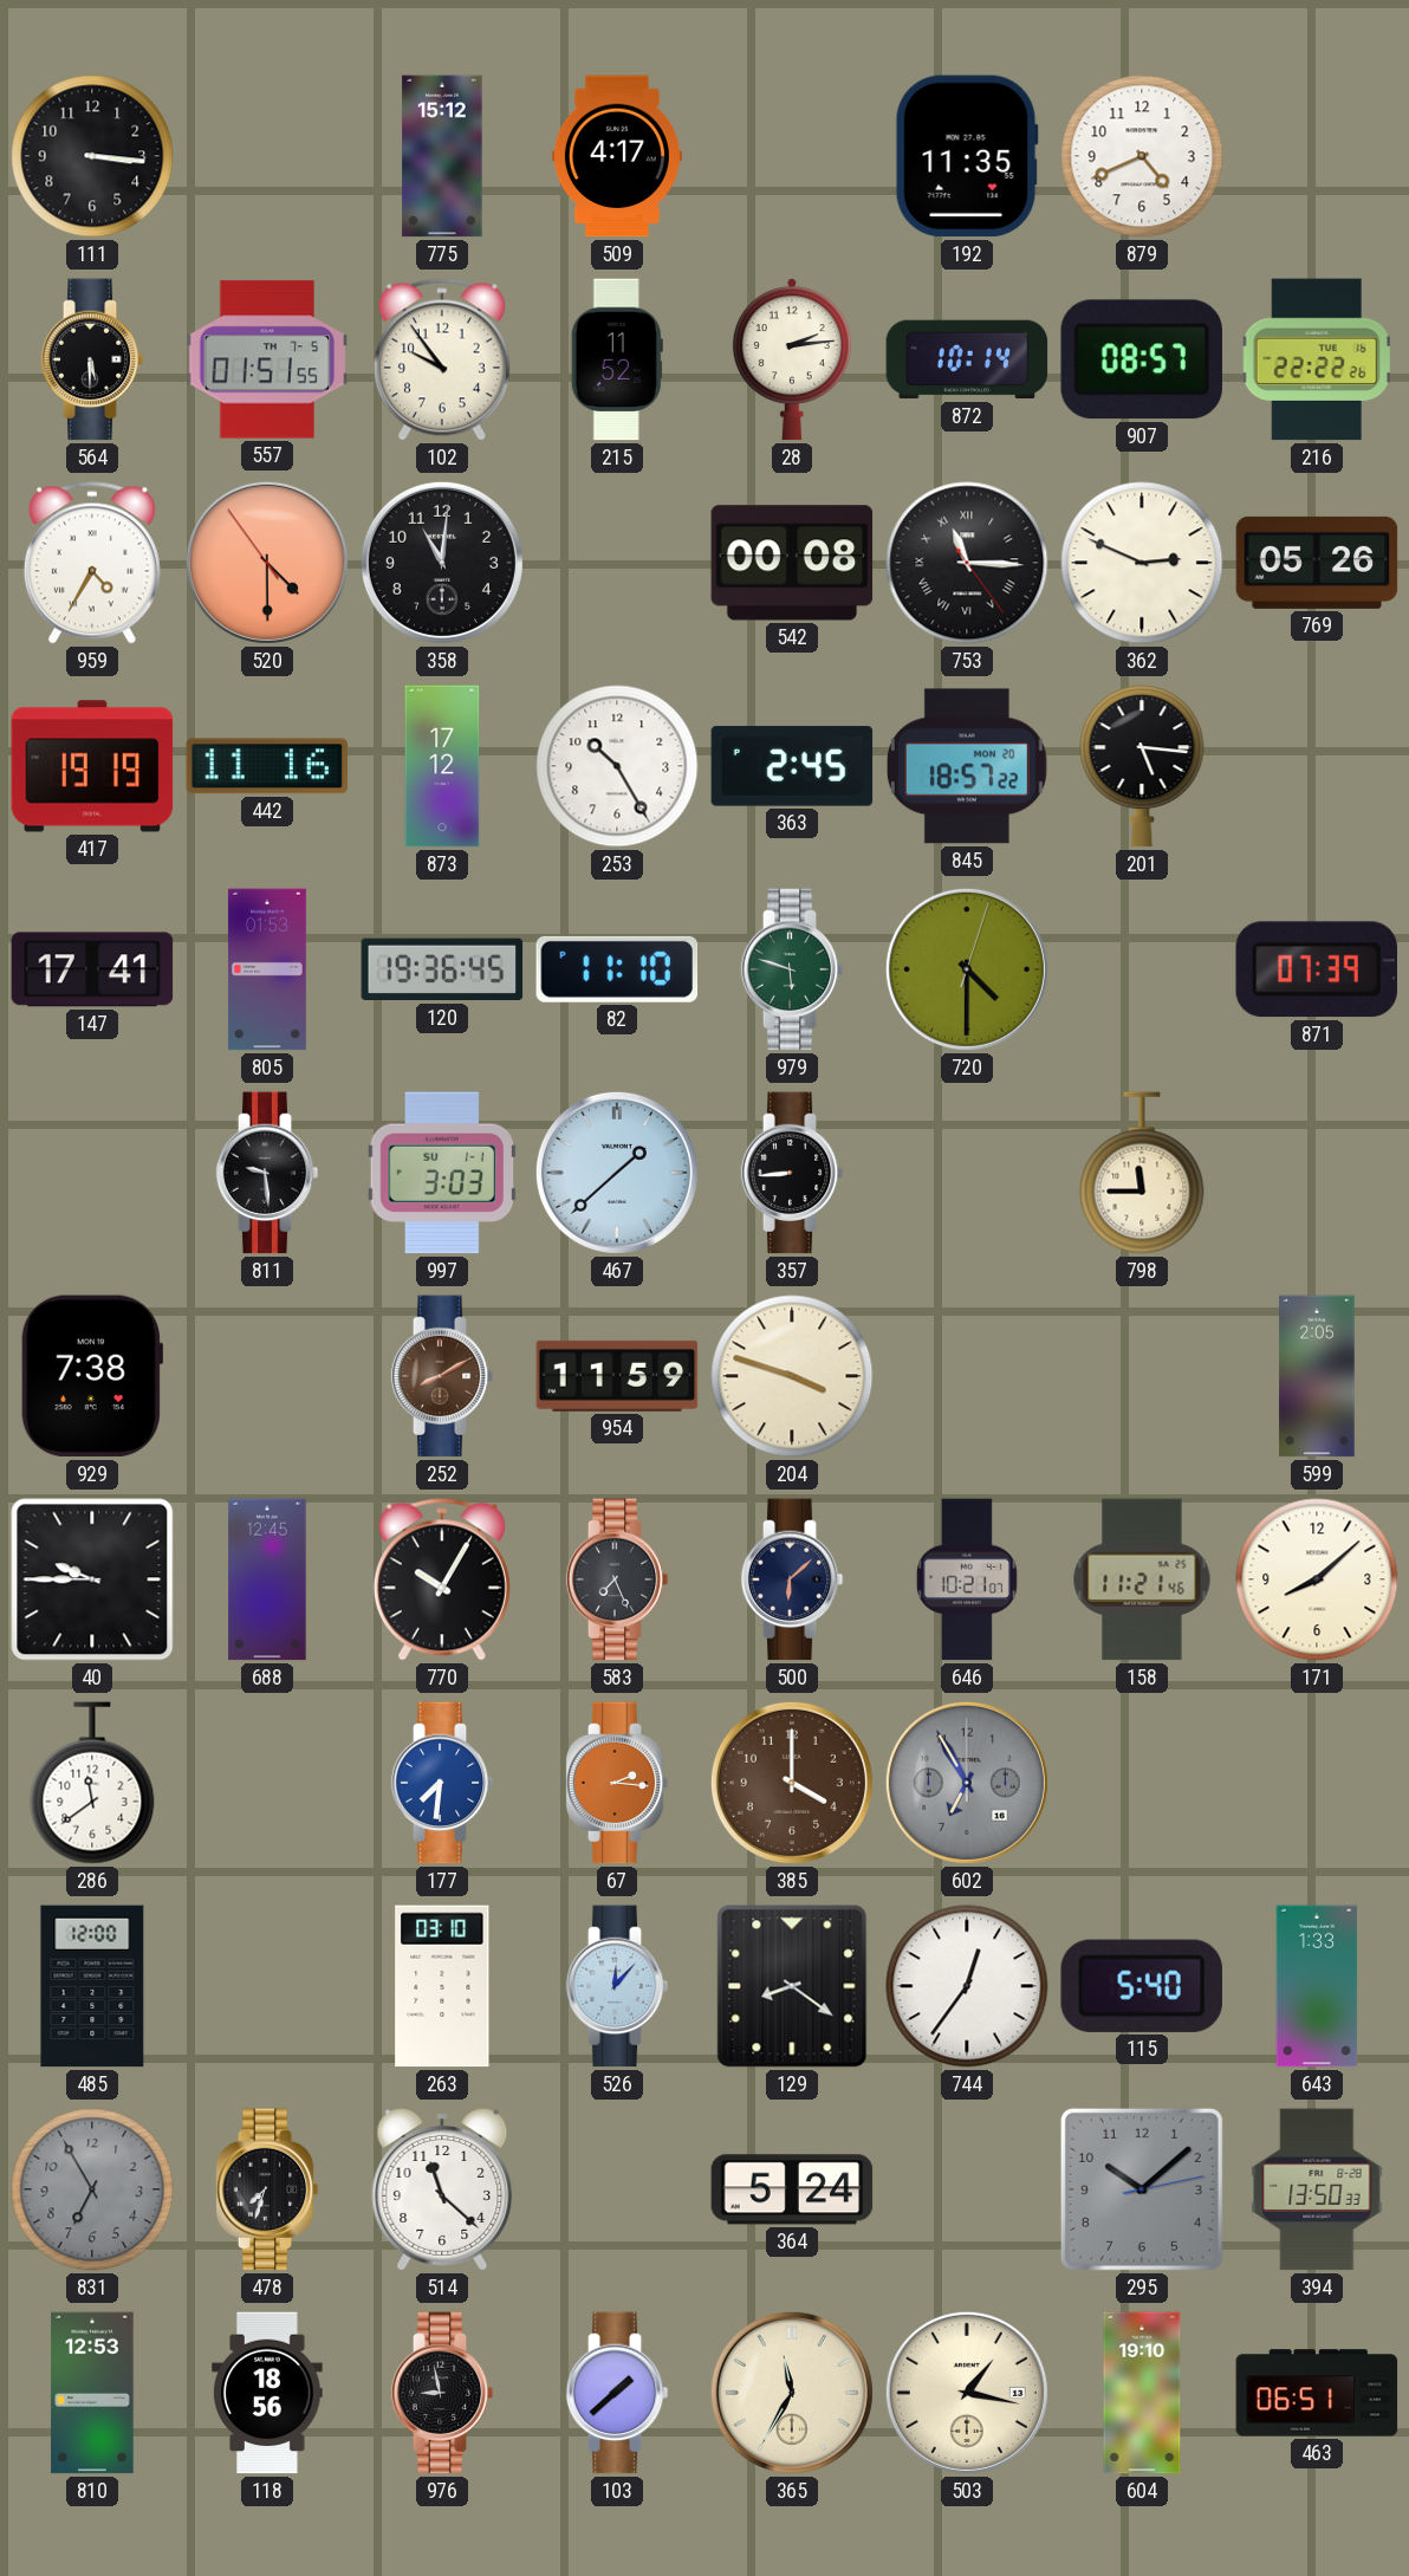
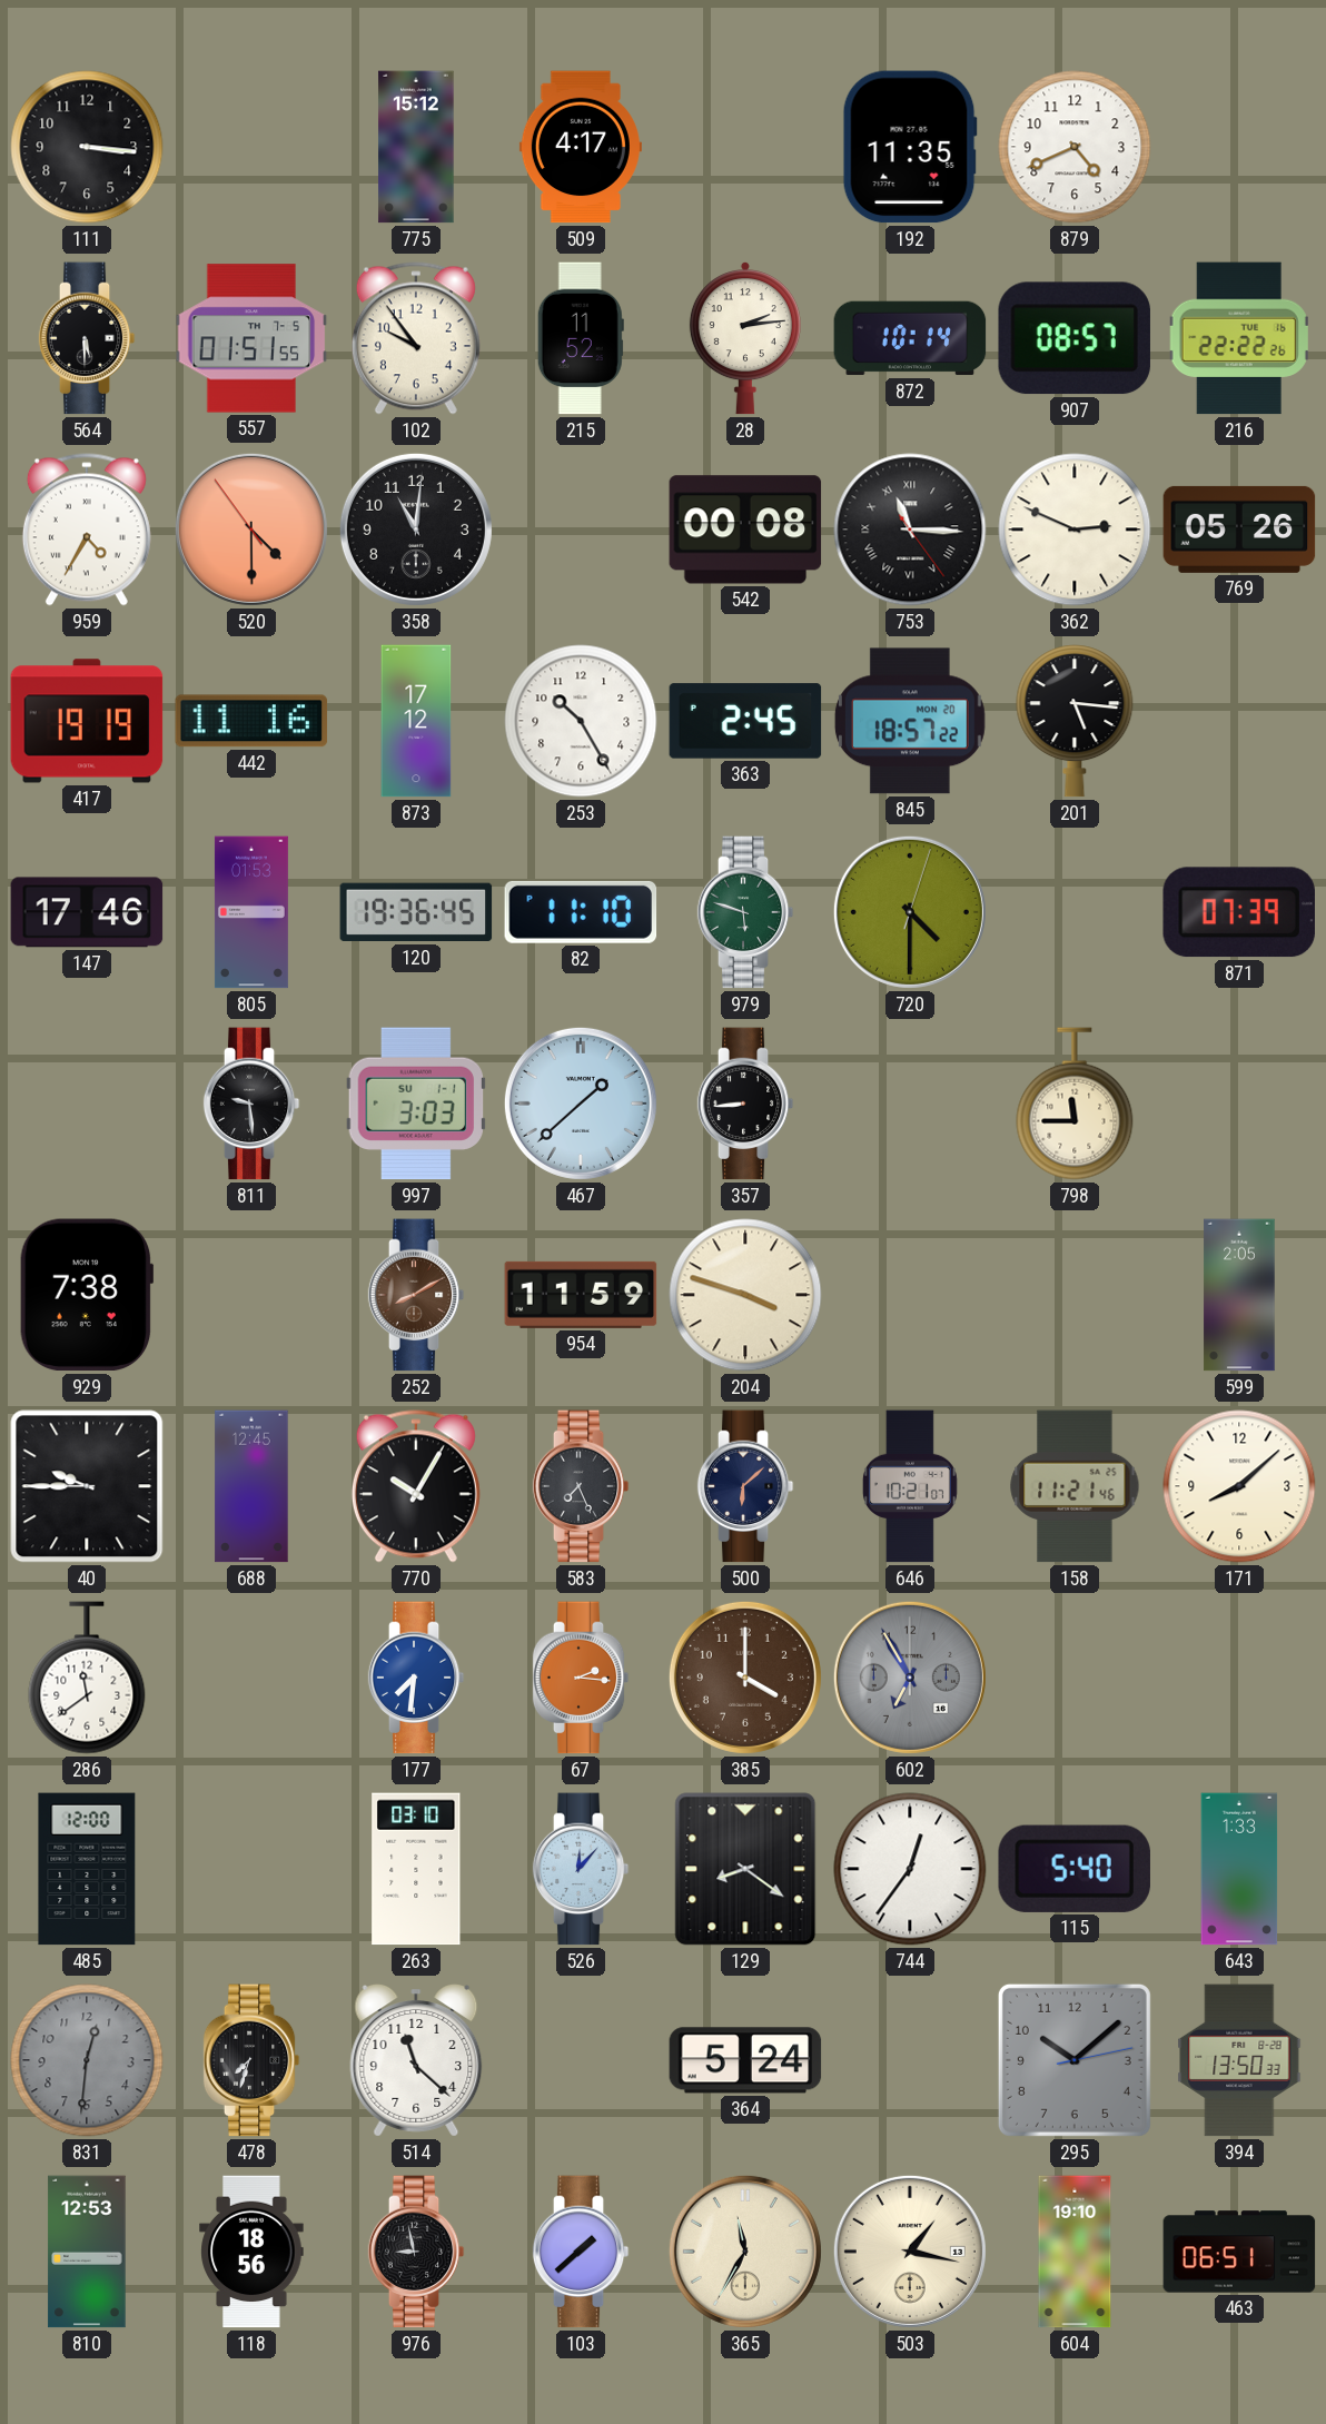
147: 17:41 -> 17:46 (87, 912)
831: 6:55 -> 12:31 (87, 2060)
